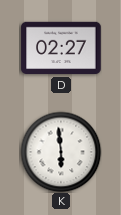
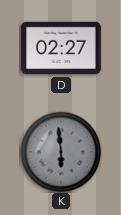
K dial: white -> grey (61, 152)
